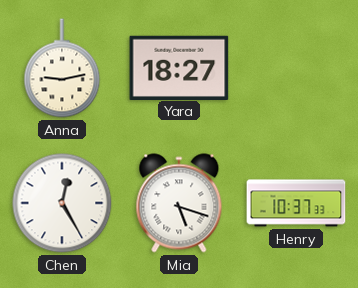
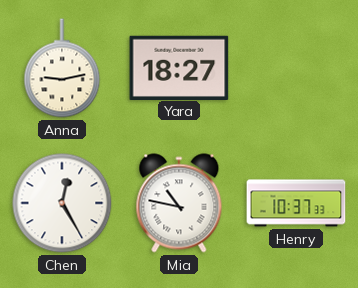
Mia: 5:18 -> 10:47 (179, 203)
